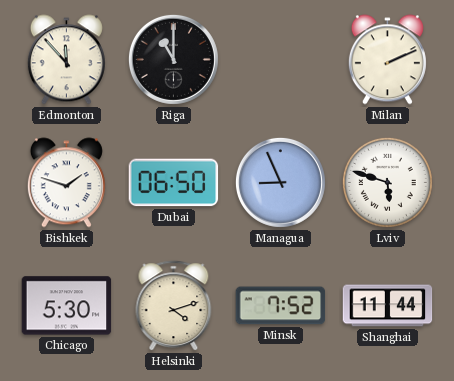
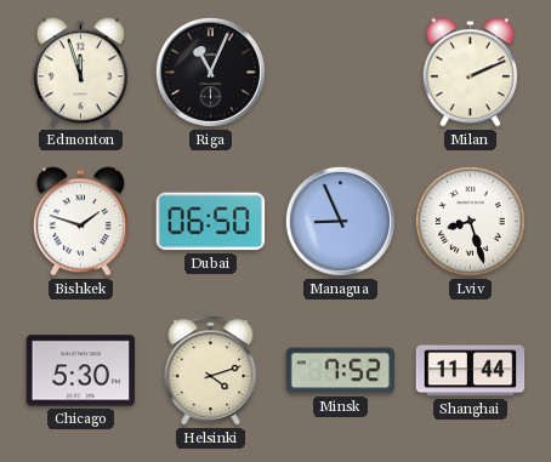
Edmonton: 11:53 -> 11:57 (80, 73)
Riga: 11:00 -> 11:04 (210, 72)
Lviv: 5:48 -> 8:27 (470, 221)
